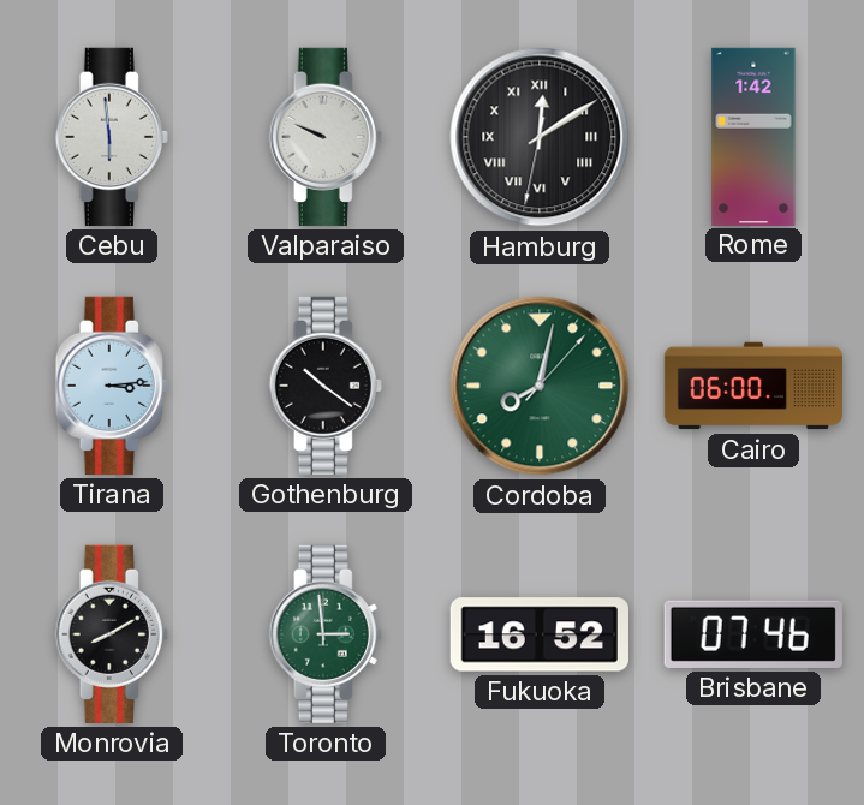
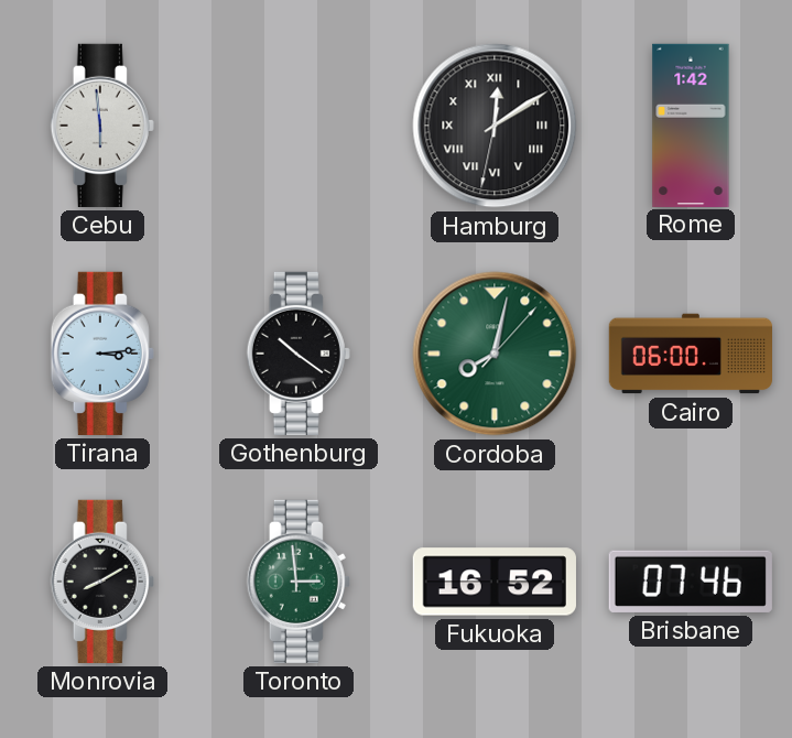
Valparaiso: 9:49 -> none (326, 137)
